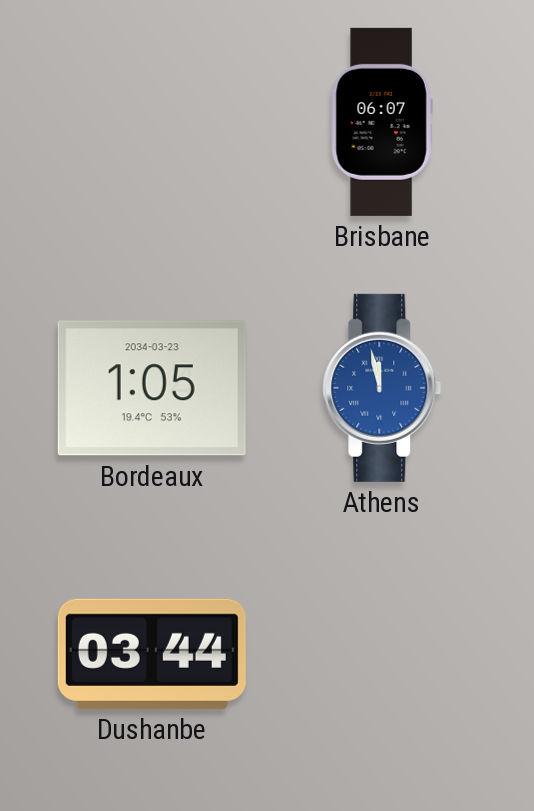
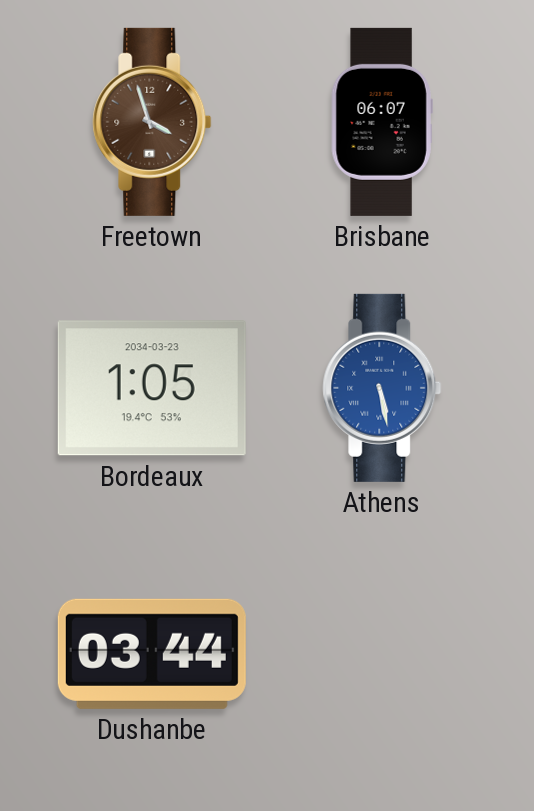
Freetown: none -> 3:57 (152, 122)
Athens: 11:58 -> 5:28 (382, 388)
